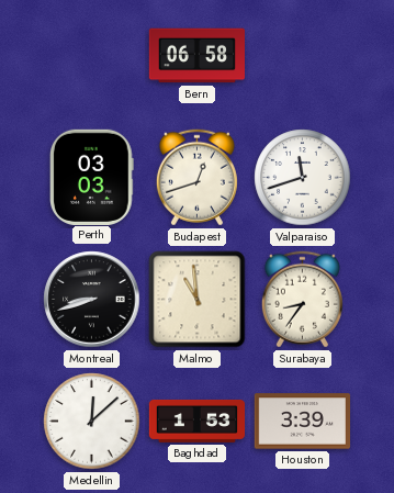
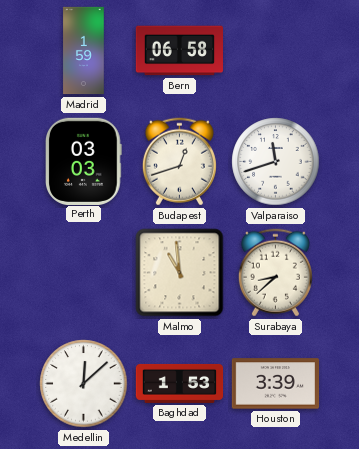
Madrid: none -> 1:59 (84, 51)
Montreal: 8:42 -> none (92, 300)
Surabaya: 8:36 -> 8:38 (275, 273)
